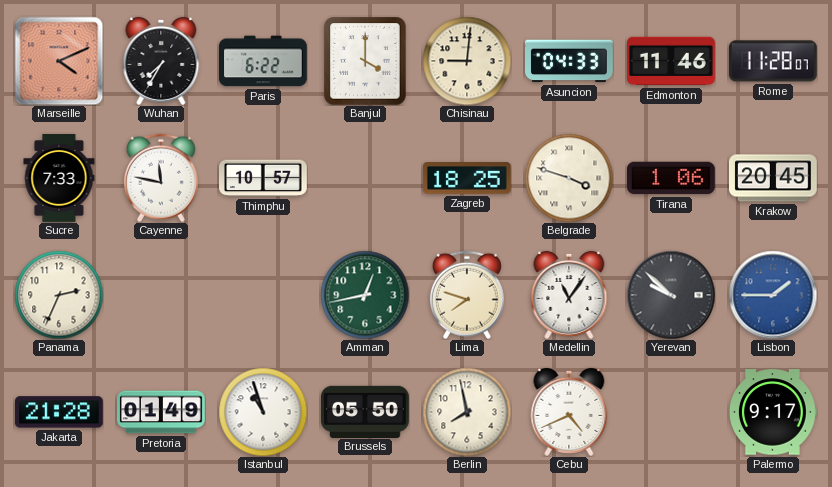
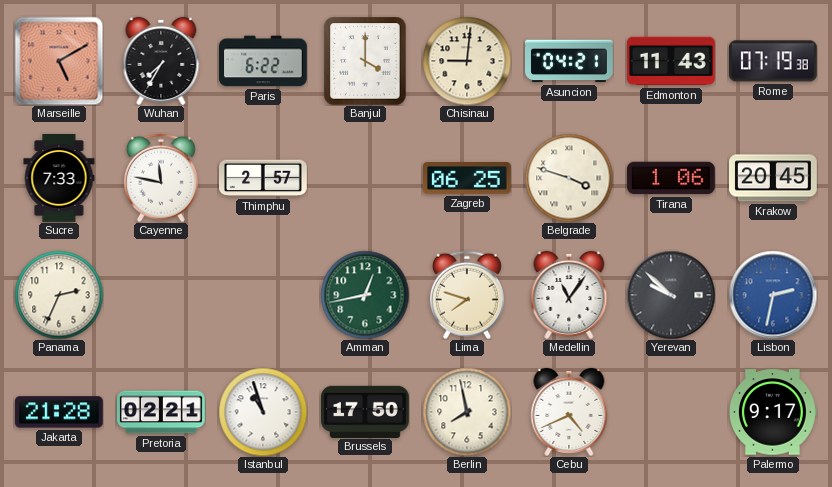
Marseille: 4:11 -> 5:10 (59, 61)
Asuncion: 04:33 -> 04:21 (570, 61)
Edmonton: 11:46 -> 11:43 (672, 61)
Rome: 11:28 -> 07:19 (773, 61)
Thimphu: 10:57 -> 2:57 (264, 178)
Zagreb: 18:25 -> 06:25 (467, 178)
Lisbon: 1:45 -> 2:32 (773, 295)
Pretoria: 01:49 -> 02:21 (162, 412)
Brussels: 05:50 -> 17:50 (366, 411)
